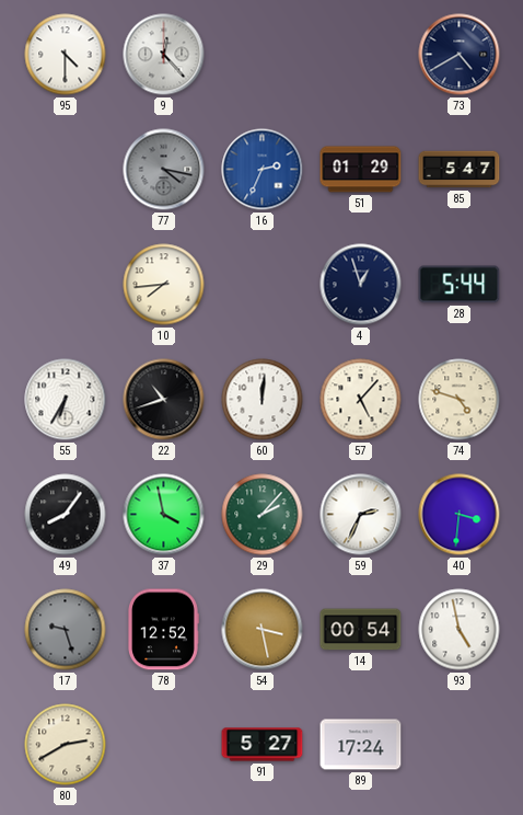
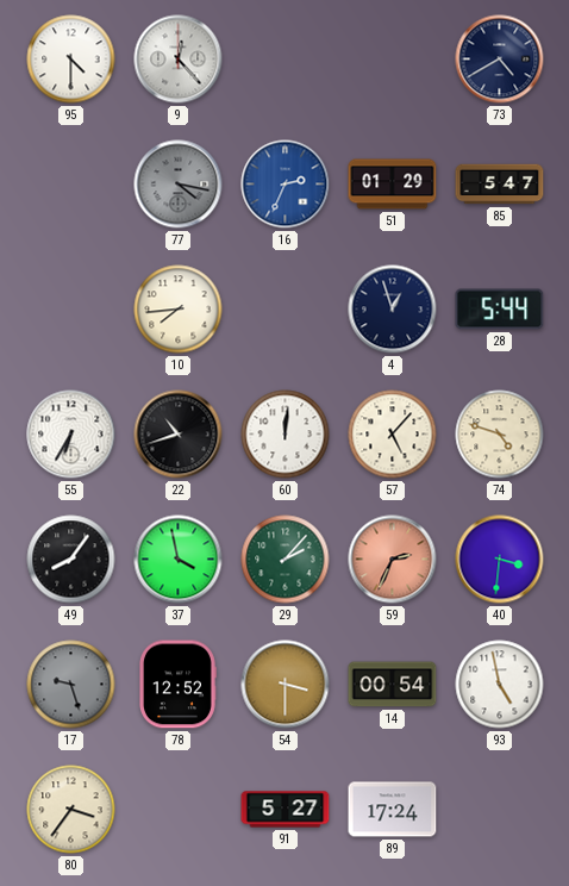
59 dial: white -> salmon (393, 560)
54: 3:28 -> 3:30 (286, 685)
80: 2:40 -> 3:36 (71, 810)
